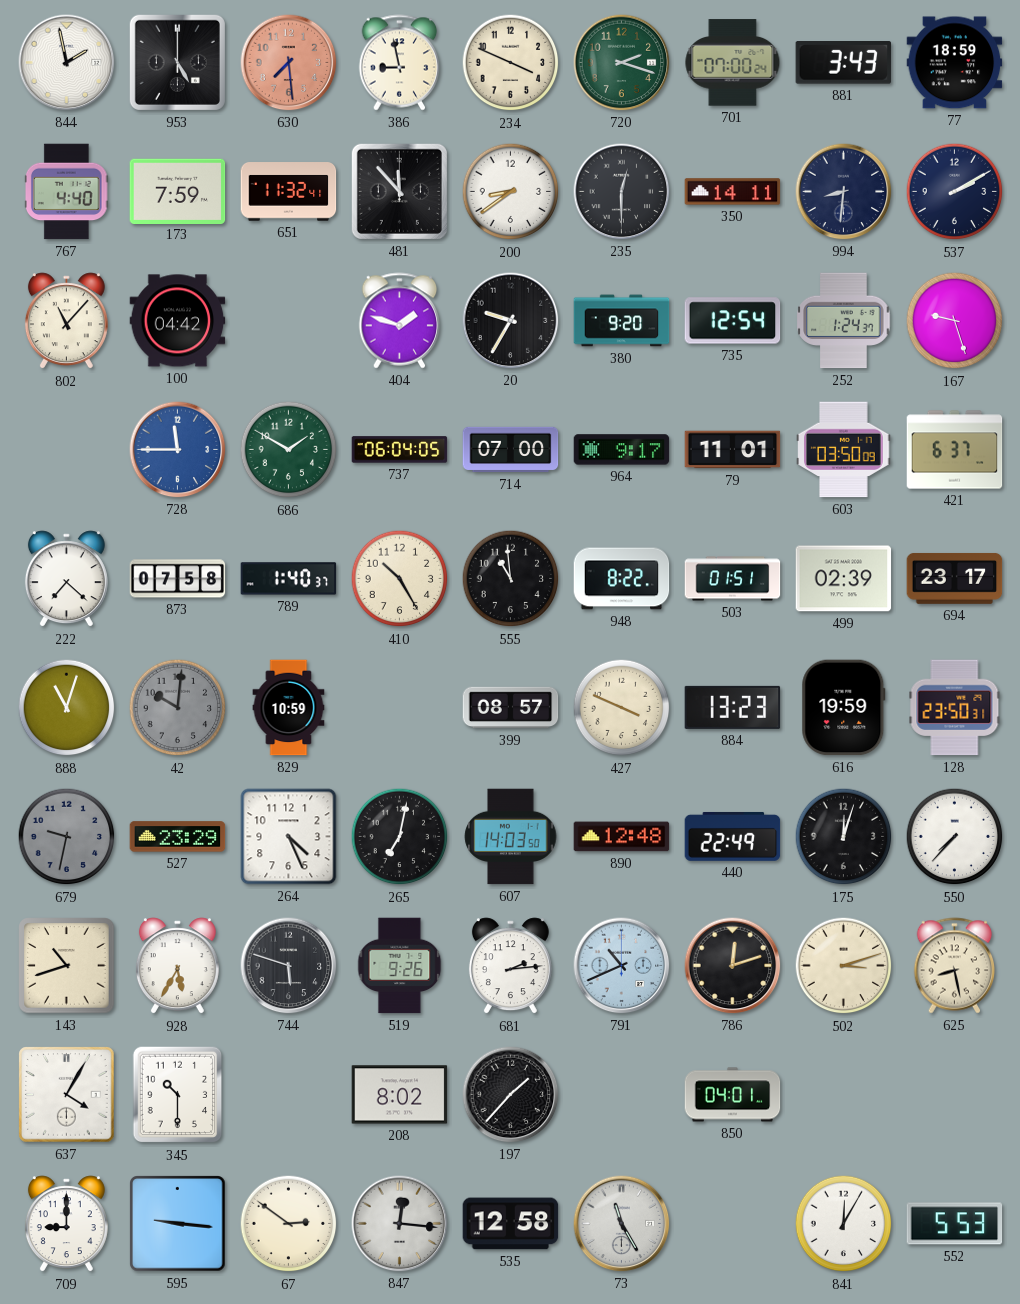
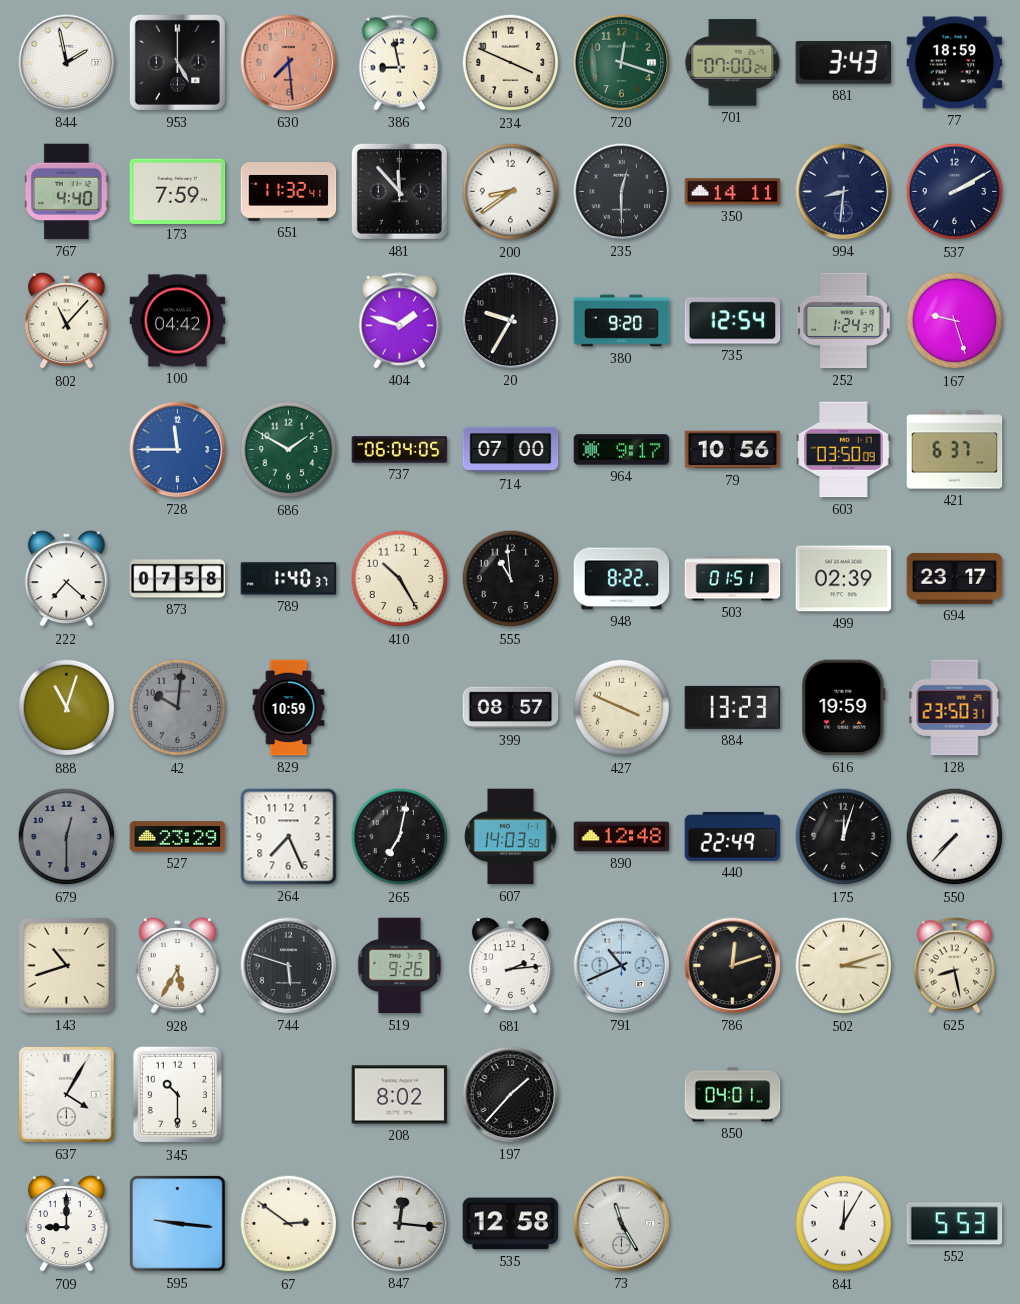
720: 2:18 -> 12:18 (622, 63)
79: 11:01 -> 10:56 (733, 450)
679: 9:32 -> 12:30 (67, 837)
264: 4:26 -> 7:26 (289, 837)
